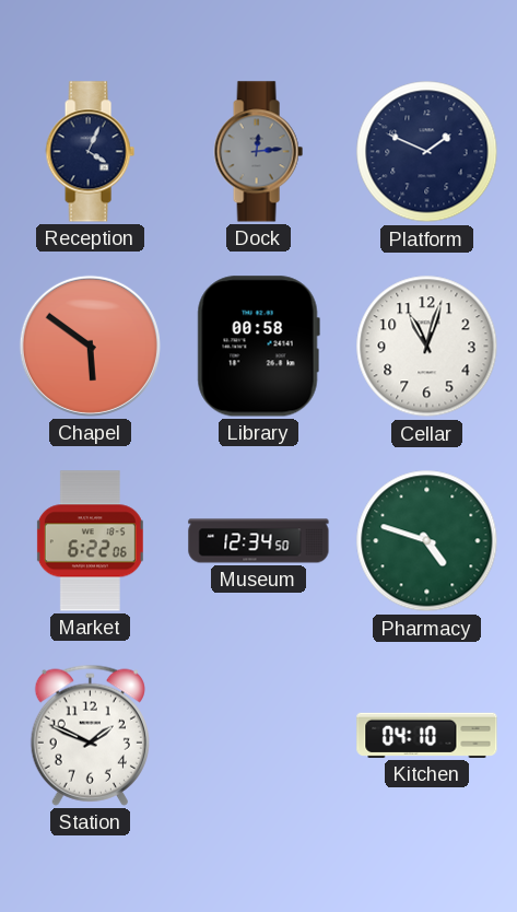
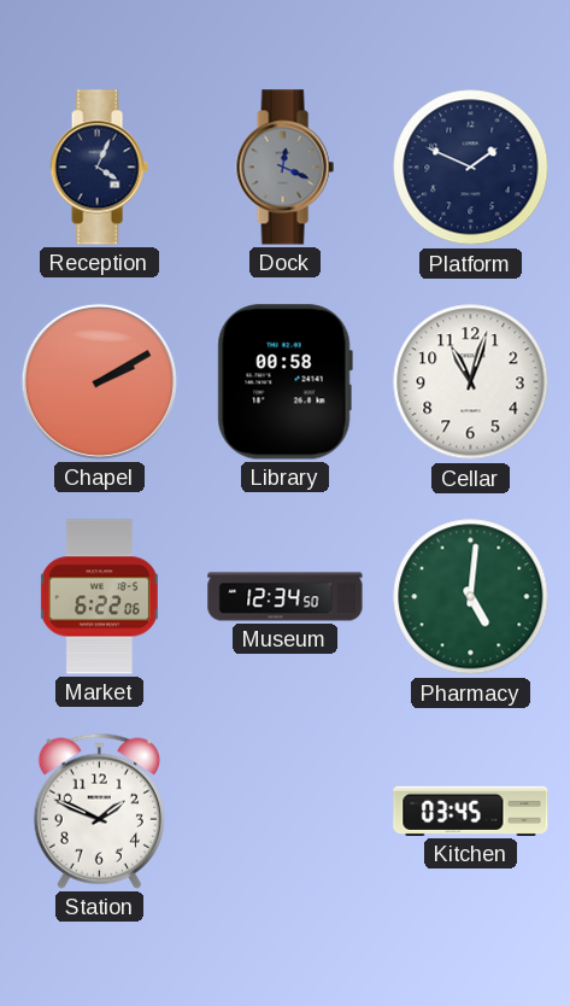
Dock: 12:14 -> 12:19 (284, 168)
Chapel: 5:51 -> 2:10 (99, 381)
Pharmacy: 4:48 -> 5:01 (471, 597)
Kitchen: 04:10 -> 03:45 (471, 811)
